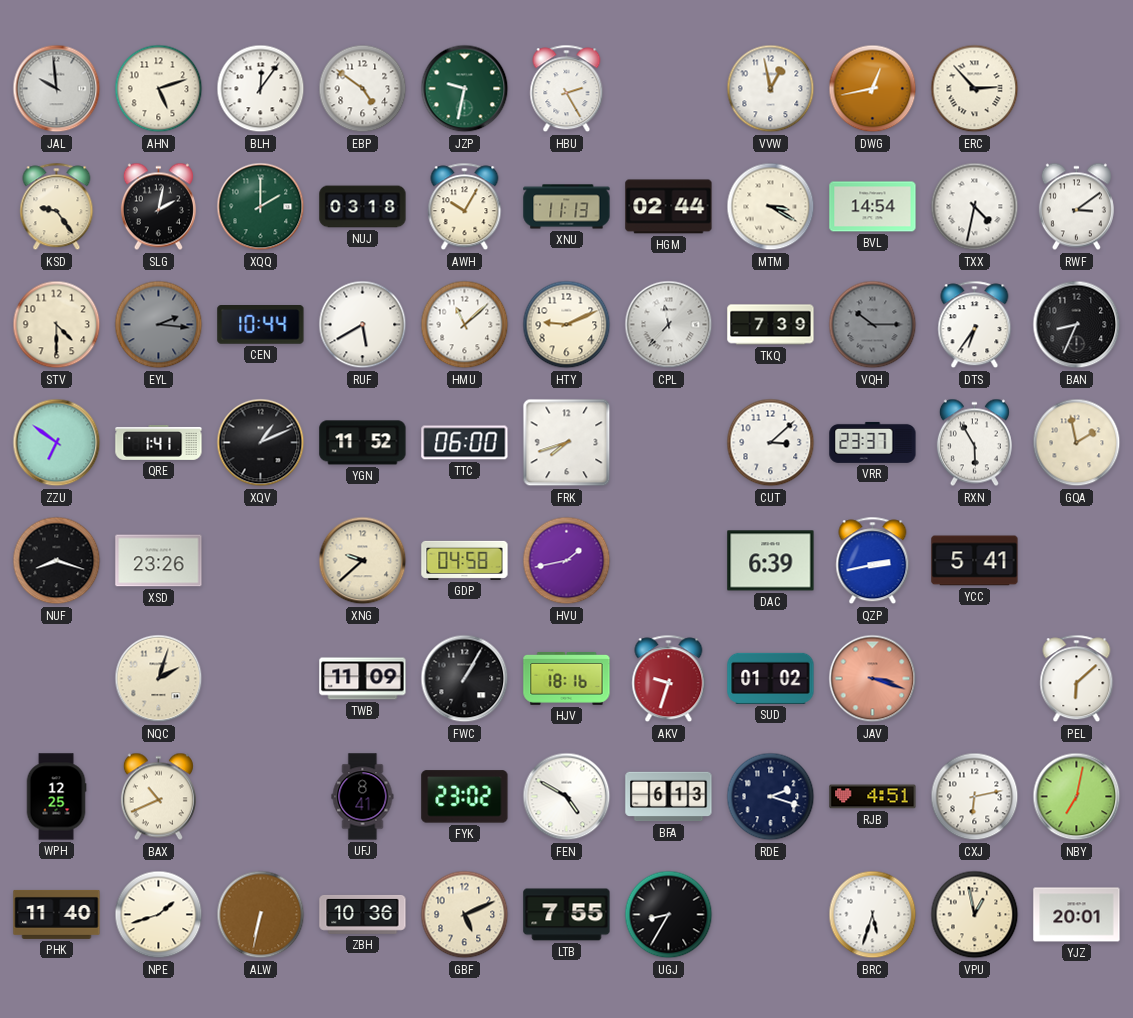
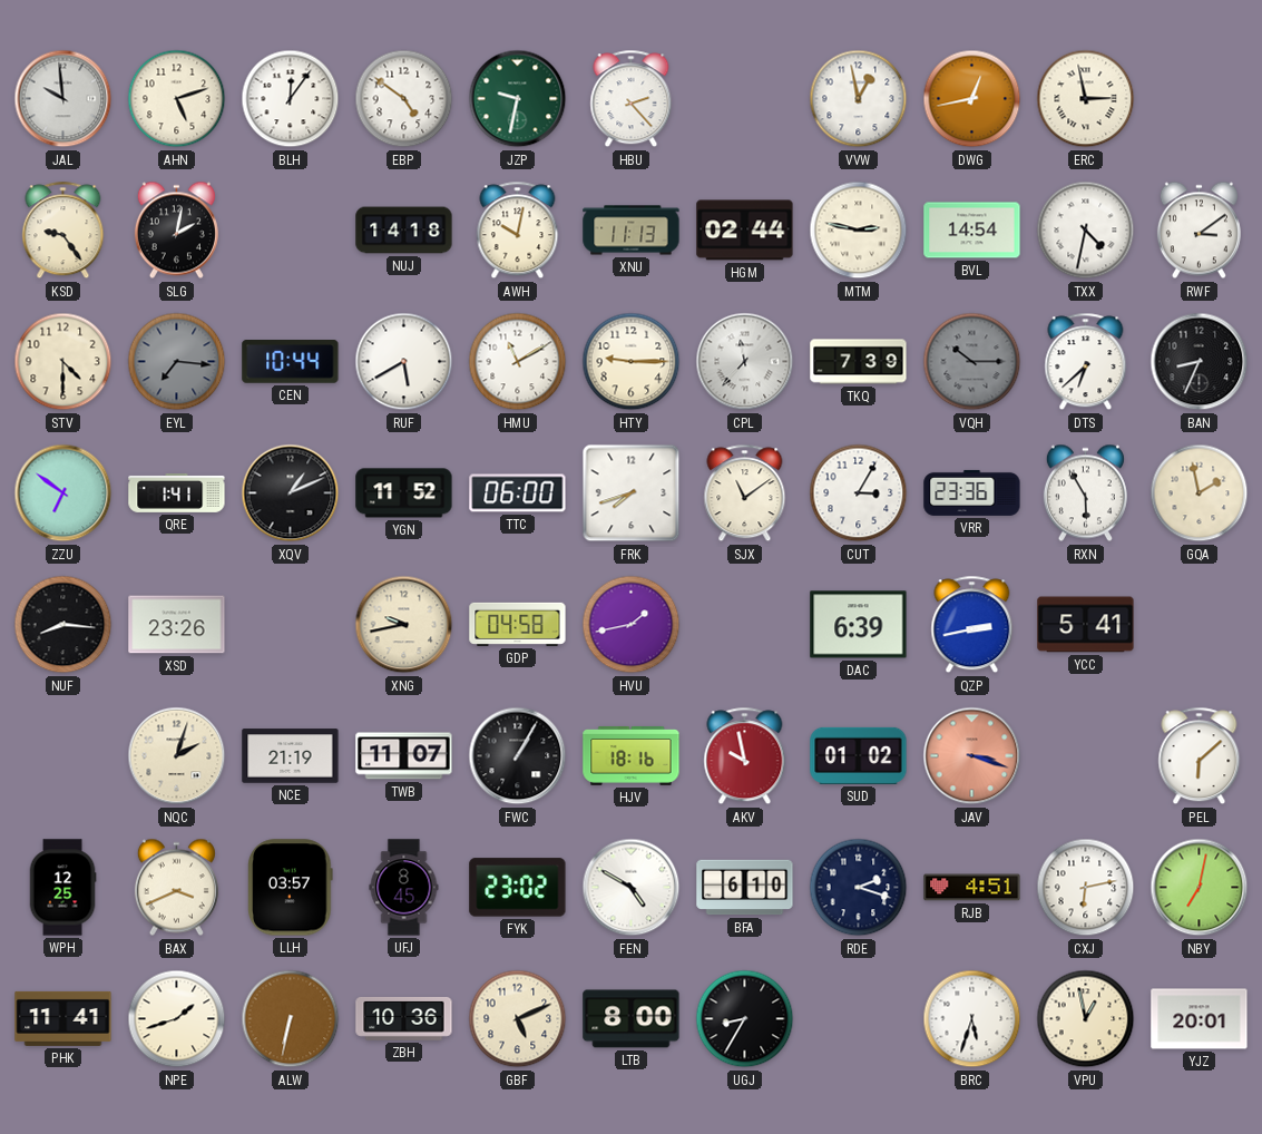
HBU: 2:25 -> 2:23 (632, 99)
ERC: 2:53 -> 2:58 (1086, 99)
XQQ: 2:00 -> none (261, 207)
NUJ: 03:18 -> 14:18 (404, 231)
AWH: 10:05 -> 10:02 (518, 231)
MTM: 3:20 -> 2:47 (859, 231)
EYL: 2:16 -> 7:16 (177, 362)
HMU: 11:08 -> 11:10 (518, 362)
HTY: 9:11 -> 9:15 (632, 362)
DTS: 6:36 -> 6:38 (1086, 362)
SJX: none -> 11:09 (745, 493)
CUT: 3:08 -> 3:05 (859, 493)
VRR: 23:37 -> 23:36 (972, 492)
NUF: 8:18 -> 8:16 (63, 625)
XNG: 9:38 -> 9:43 (404, 625)
NCE: none -> 21:19 (291, 756)
TWB: 11:09 -> 11:07 (404, 756)
AKV: 9:33 -> 9:58 (745, 756)
BAX: 10:41 -> 3:41 (176, 888)
LLH: none -> 03:57 (291, 888)
UFJ: 8:41 -> 8:45 (404, 888)
BFA: 6:13 -> 6:10 (745, 888)
PHK: 11:40 -> 11:41 (63, 1018)
LTB: 7:55 -> 8:00 (632, 1019)
